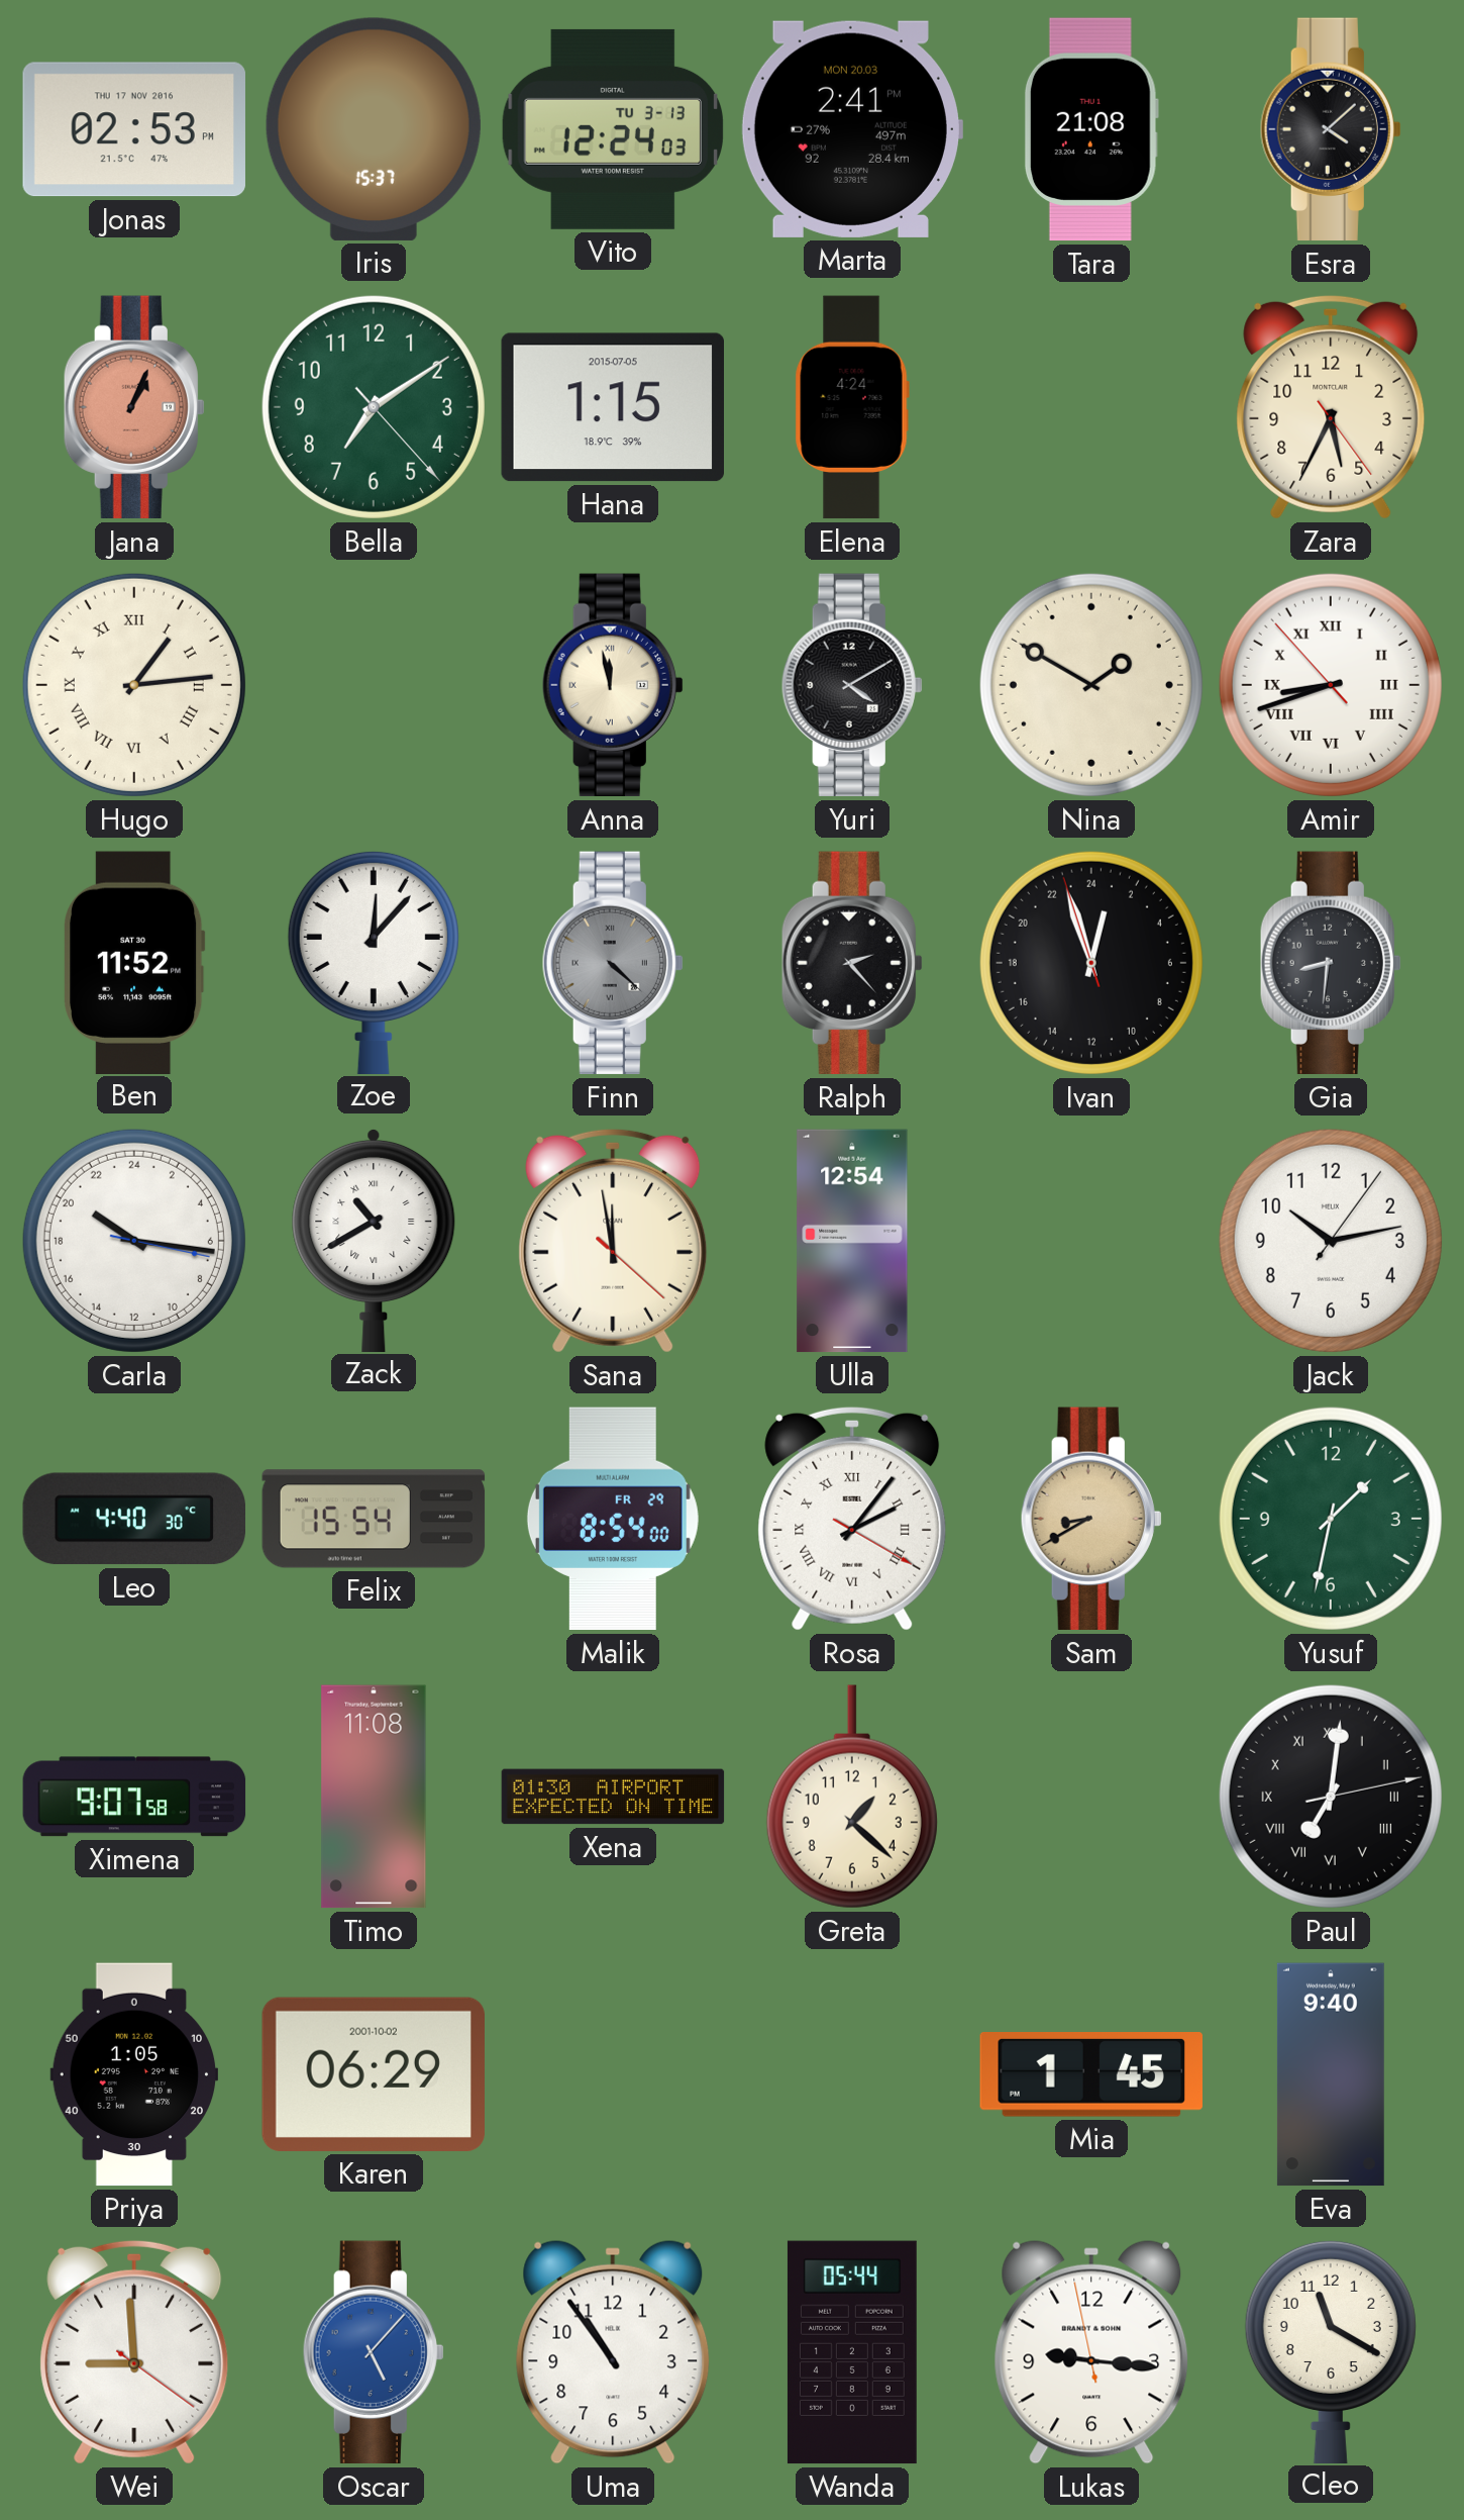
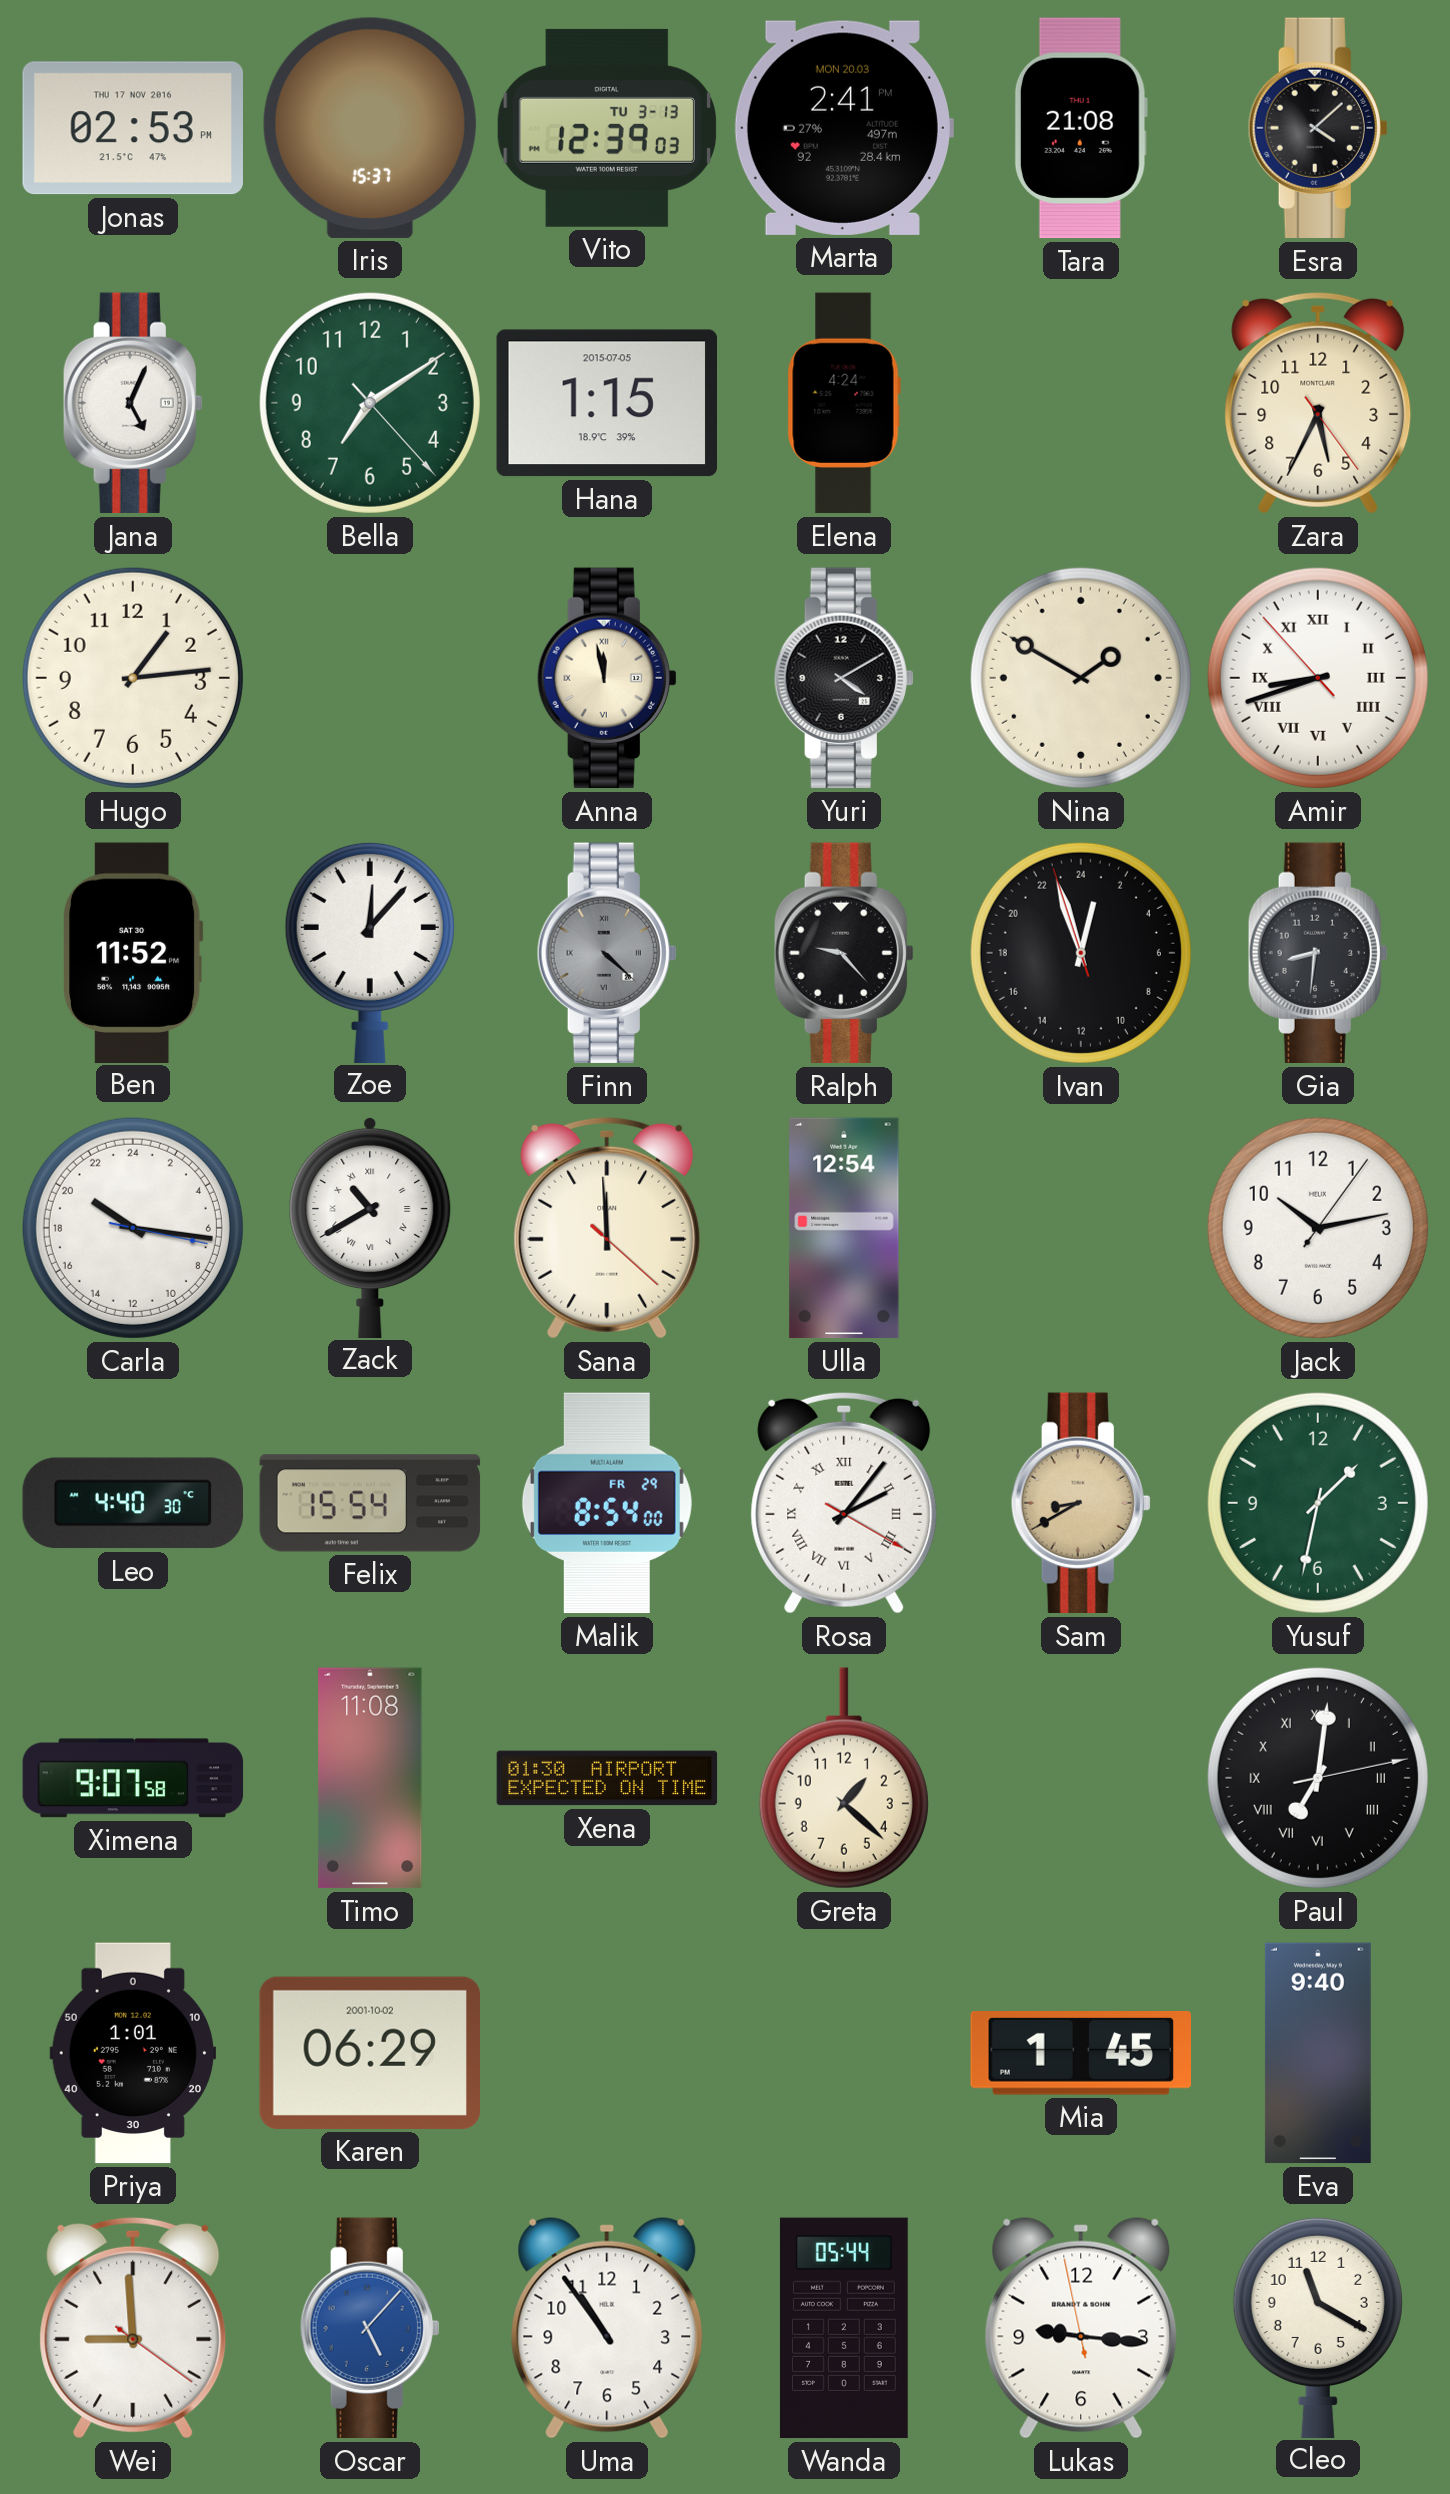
Vito: 12:24 -> 12:39 (607, 128)
Jana: 1:04 -> 5:04 (133, 403)
Jana dial: salmon -> white (133, 403)
Hugo numerals: Roman -> Arabic (133, 678)
Ralph: 2:23 -> 9:23 (844, 953)
Sana: 11:58 -> 11:59 (607, 1228)
Priya: 1:05 -> 1:01 (132, 2053)
